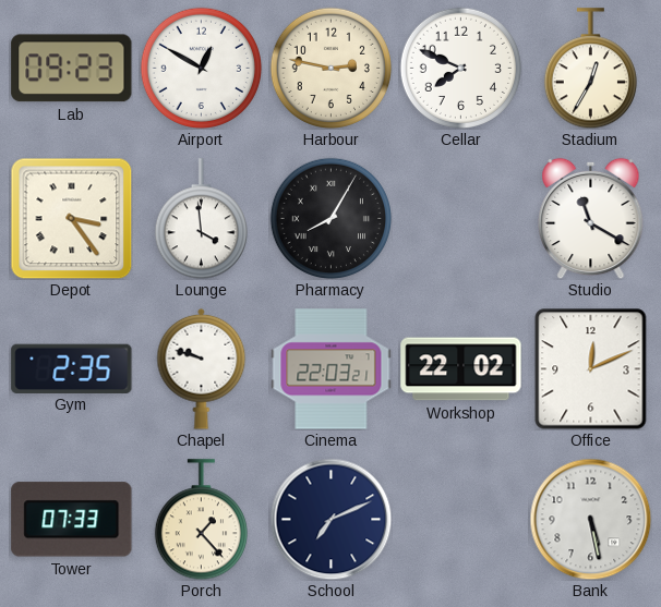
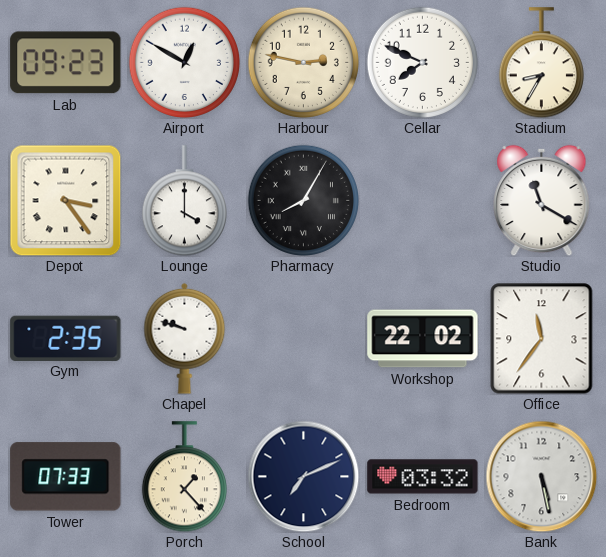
Stadium: 12:35 -> 8:35 (541, 63)
Lounge: 3:59 -> 4:00 (184, 201)
Cinema: 22:03 -> none (332, 369)
Office: 12:11 -> 11:36 (542, 339)
Bedroom: none -> 03:32 (423, 477)
